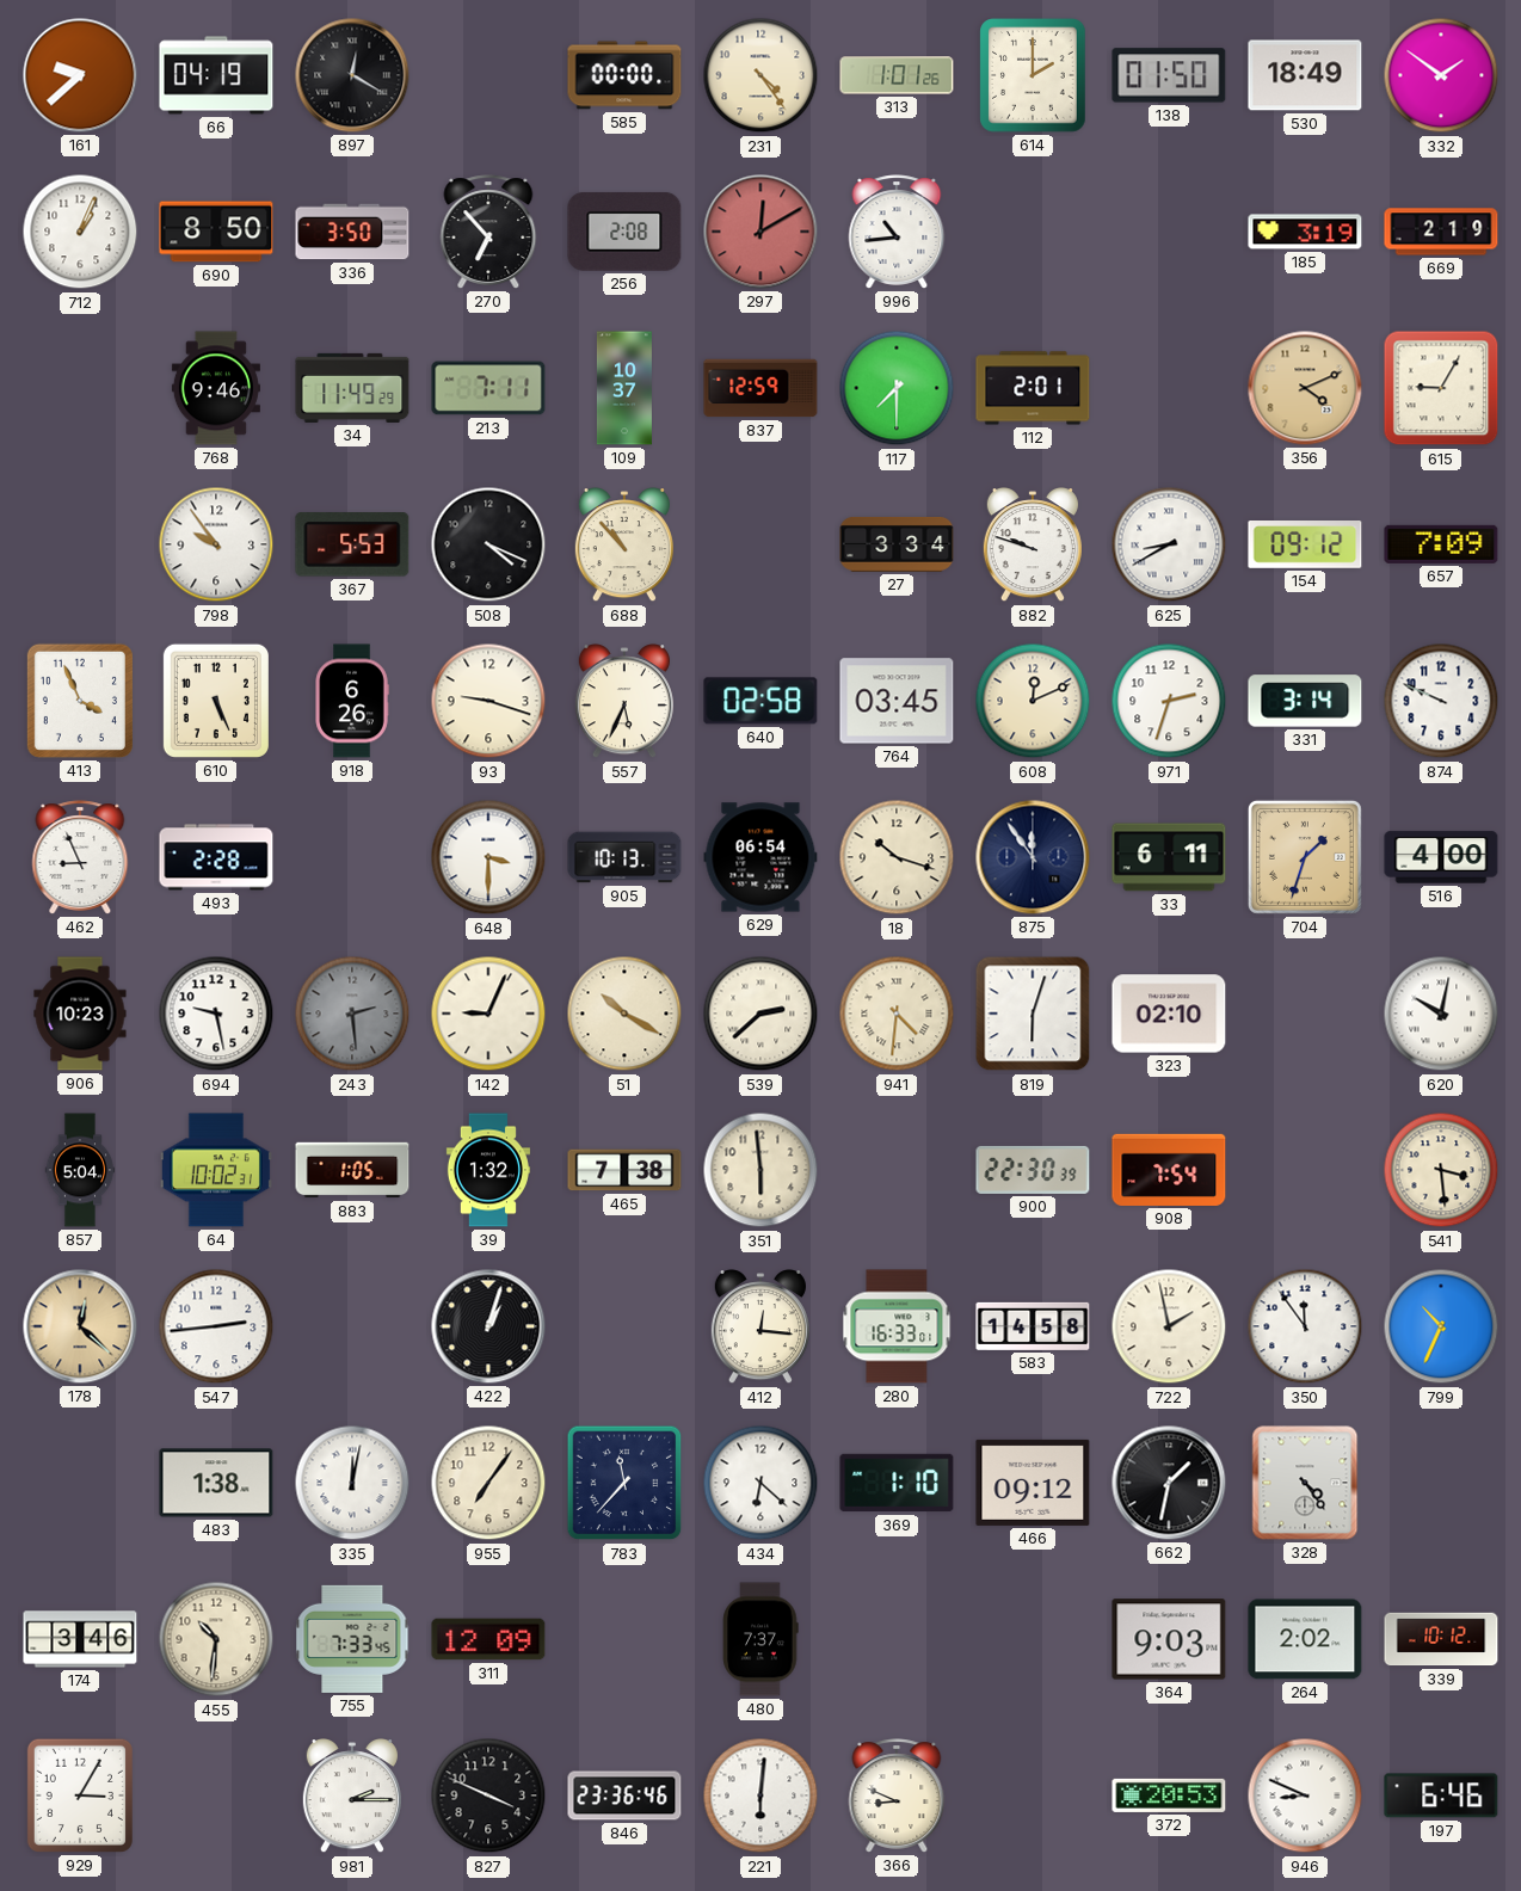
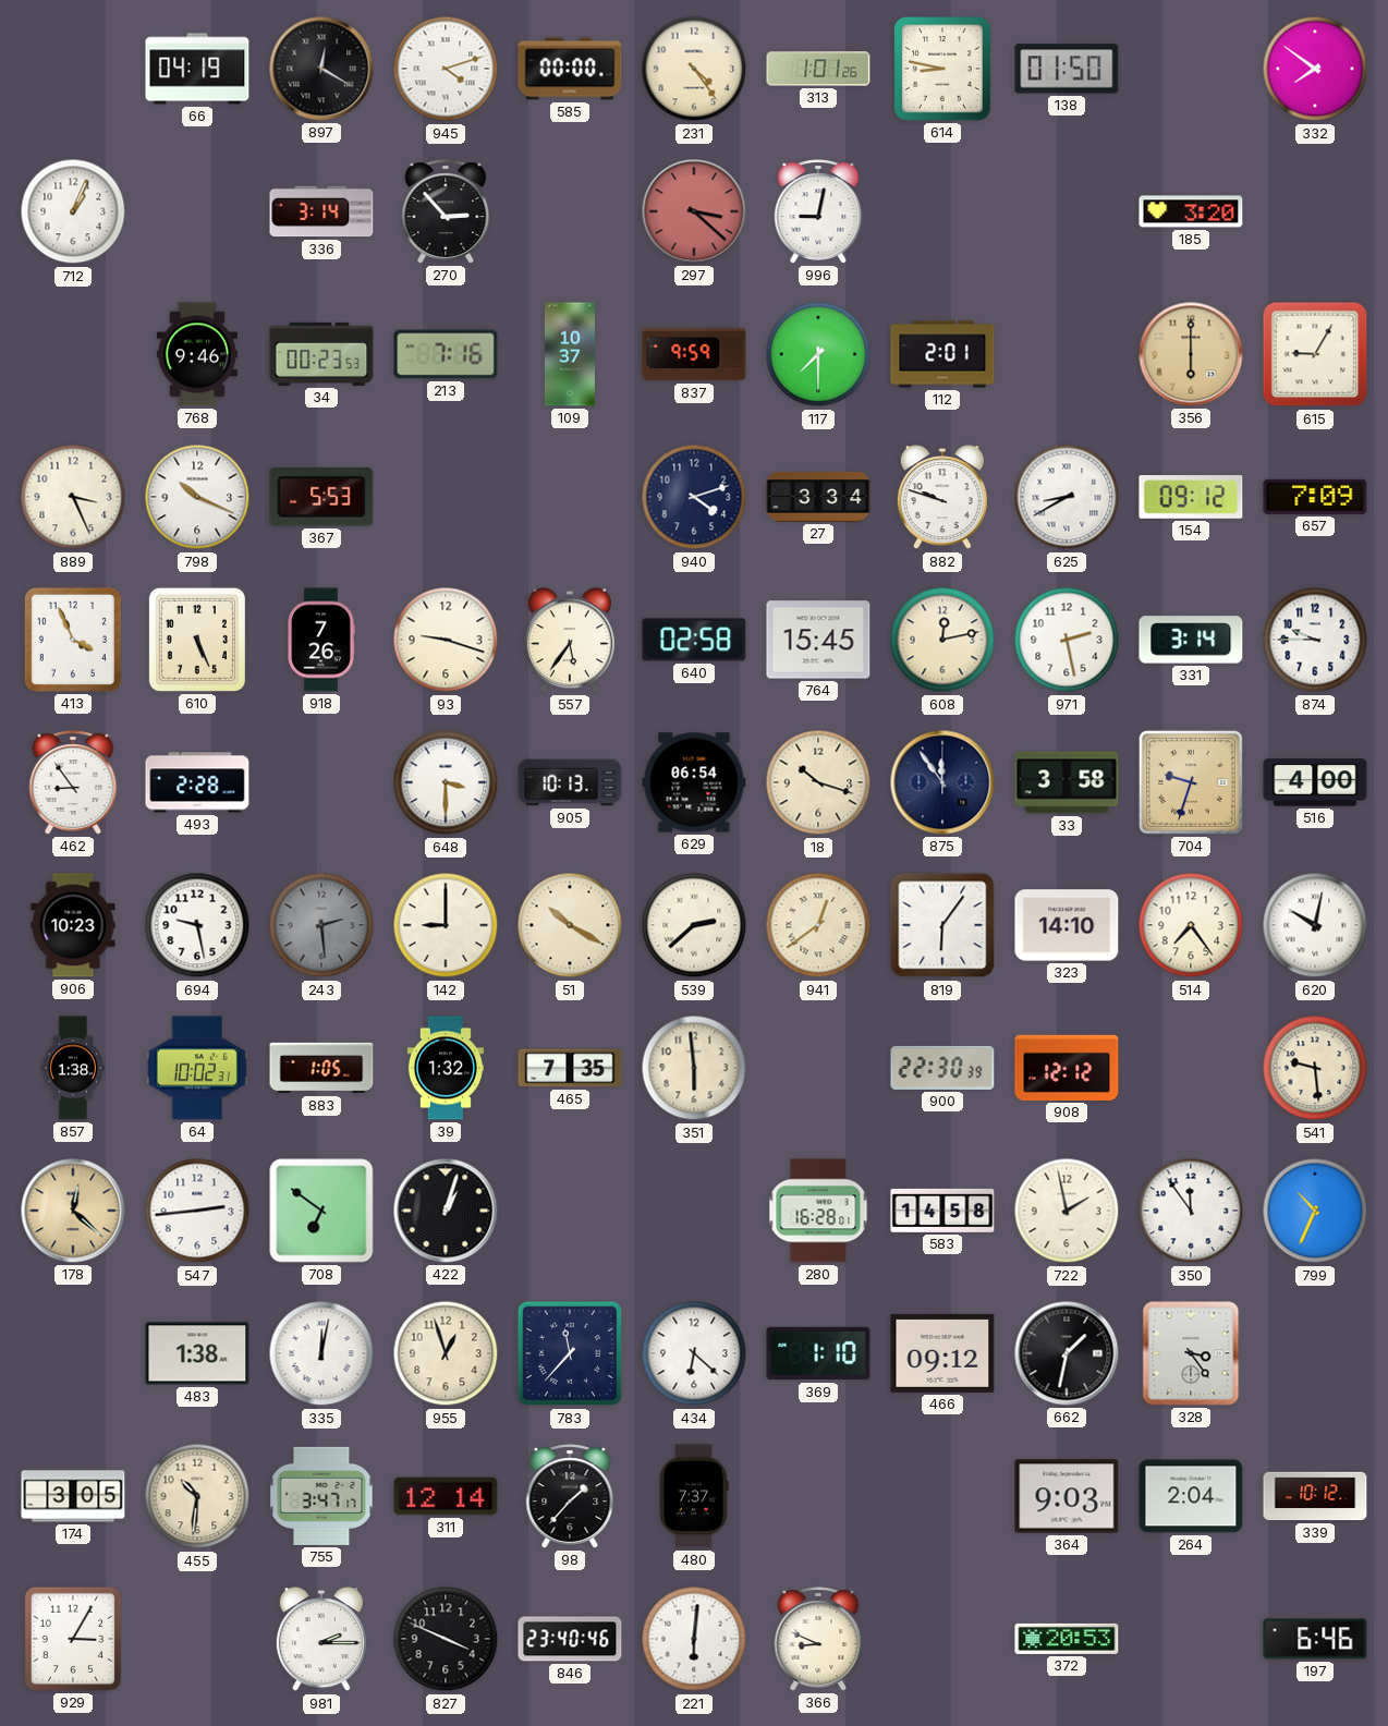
161: 9:38 -> none (80, 75)
945: none -> 4:12 (446, 69)
614: 2:00 -> 8:47 (942, 69)
530: 18:49 -> none (1305, 75)
332: 1:51 -> 7:51 (1315, 69)
690: 8:50 -> none (216, 232)
336: 3:50 -> 3:14 (321, 211)
270: 6:53 -> 2:53 (446, 211)
256: 2:08 -> none (624, 232)
297: 12:10 -> 3:22 (694, 211)
996: 10:44 -> 9:02 (818, 211)
185: 3:19 -> 3:20 (1191, 211)
669: 2:19 -> none (1441, 232)
34: 11:49 -> 00:23 (321, 354)
213: 7:11 -> 7:16 (446, 354)
837: 12:59 -> 9:59 (694, 354)
356: 4:11 -> 6:00 (1191, 354)
889: none -> 3:26 (73, 497)
798: 9:54 -> 10:19 (197, 497)
508: 4:19 -> none (488, 544)
688: 10:53 -> none (624, 546)
940: none -> 4:12 (694, 497)
918: 6:26 -> 7:26 (321, 640)
557: 5:34 -> 5:36 (570, 641)
764: 03:45 -> 15:45 (818, 640)
608: 12:11 -> 12:13 (942, 640)
971: 2:33 -> 2:28 (1067, 640)
874: 9:49 -> 9:45 (1315, 640)
462: 8:56 -> 8:54 (73, 782)
33: 6:11 -> 3:58 (1067, 782)
704: 1:33 -> 9:33 (1191, 782)
142: 9:04 -> 9:00 (446, 925)
941: 4:31 -> 12:39 (818, 925)
819: 6:03 -> 6:06 (942, 925)
323: 02:10 -> 14:10 (1067, 925)
514: none -> 7:24 (1191, 925)
857: 5:04 -> 1:38 (73, 1068)
465: 7:38 -> 7:35 (570, 1068)
908: 7:54 -> 12:12 (1067, 1068)
541: 3:29 -> 9:29 (1315, 1068)
708: none -> 6:51 (321, 1211)
412: 12:16 -> none (761, 1328)
280: 16:33 -> 16:28 (818, 1211)
955: 7:06 -> 12:57 (446, 1353)
328: 4:24 -> 3:24 (1191, 1353)
174: 3:46 -> 3:05 (73, 1496)
755: 7:33 -> 3:47 (321, 1496)
311: 12:09 -> 12:14 (446, 1496)
98: none -> 1:37 (570, 1496)
264: 2:02 -> 2:04 (1191, 1496)
846: 23:36 -> 23:40 (570, 1639)
946: 8:49 -> none (1305, 1795)
